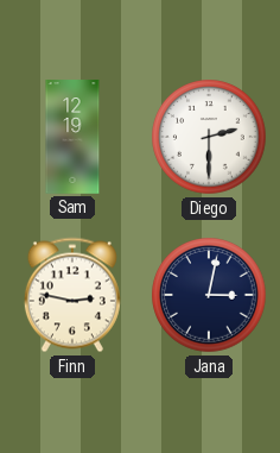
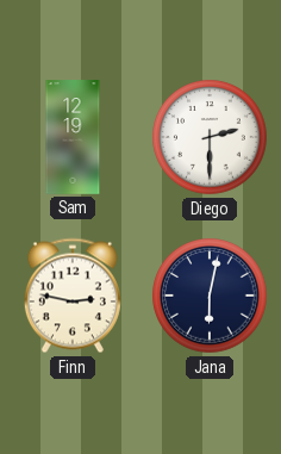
Jana: 3:02 -> 6:02 (210, 296)
